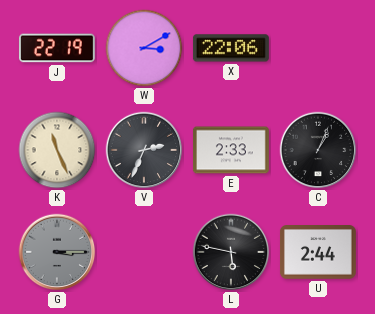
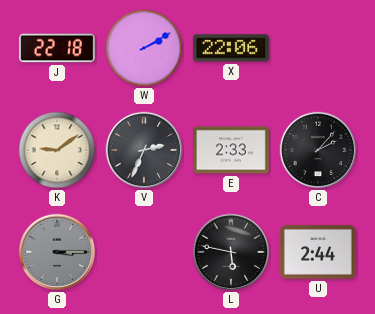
J: 22:19 -> 22:18 (57, 48)
W: 3:10 -> 2:10 (144, 48)
K: 11:26 -> 9:09 (57, 150)
C: 1:04 -> 2:07 (318, 150)
